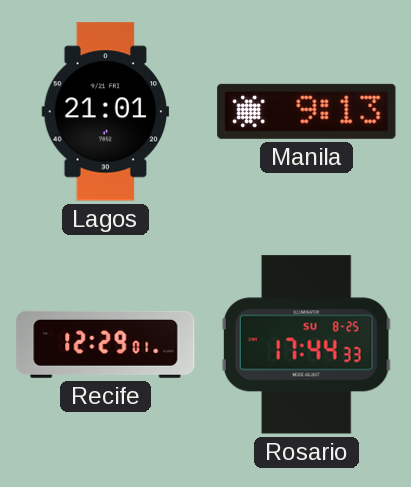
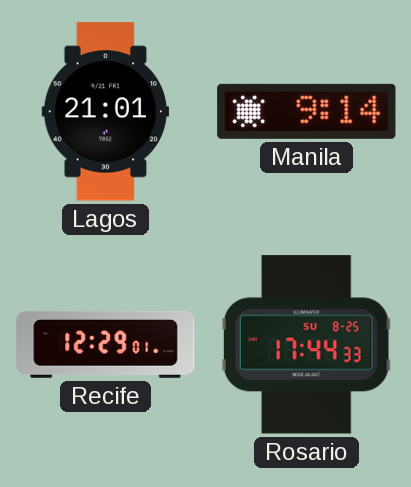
Manila: 9:13 -> 9:14 (307, 111)
